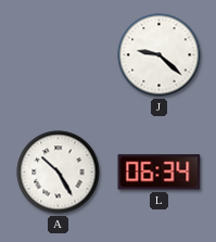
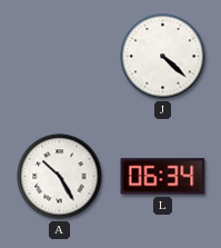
J: 9:22 -> 4:22 (163, 57)
